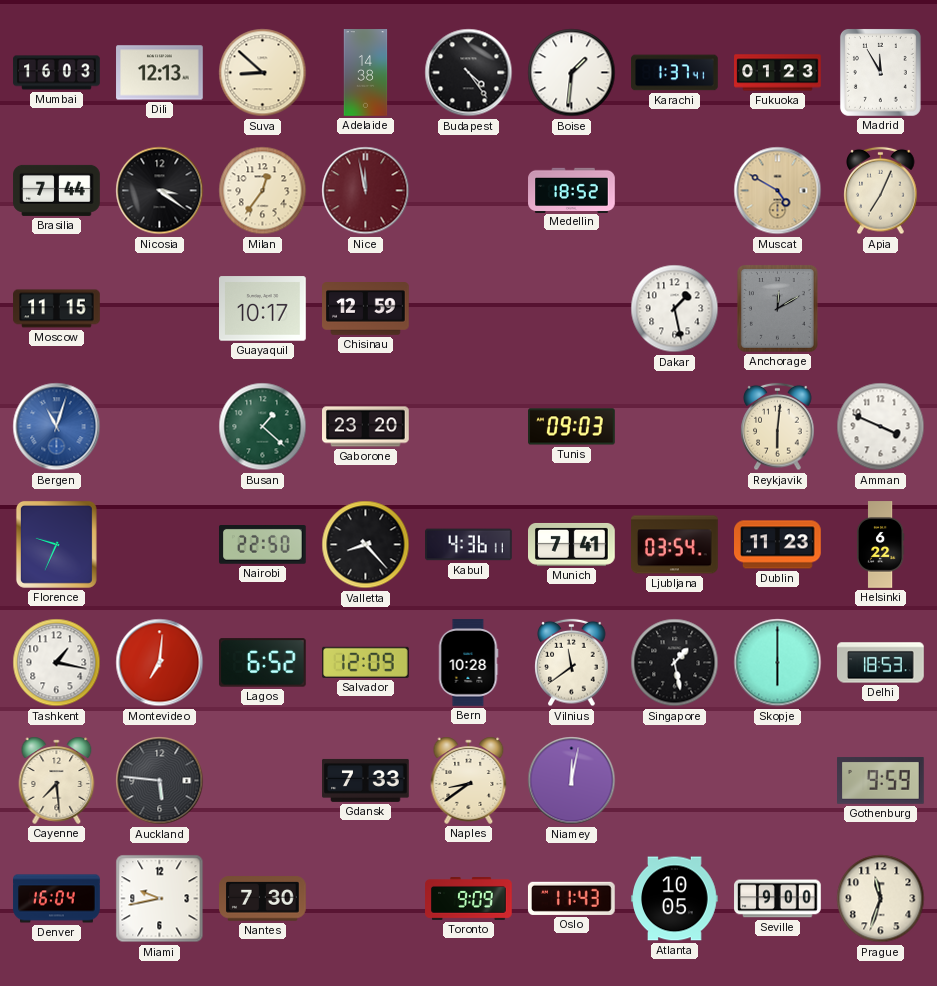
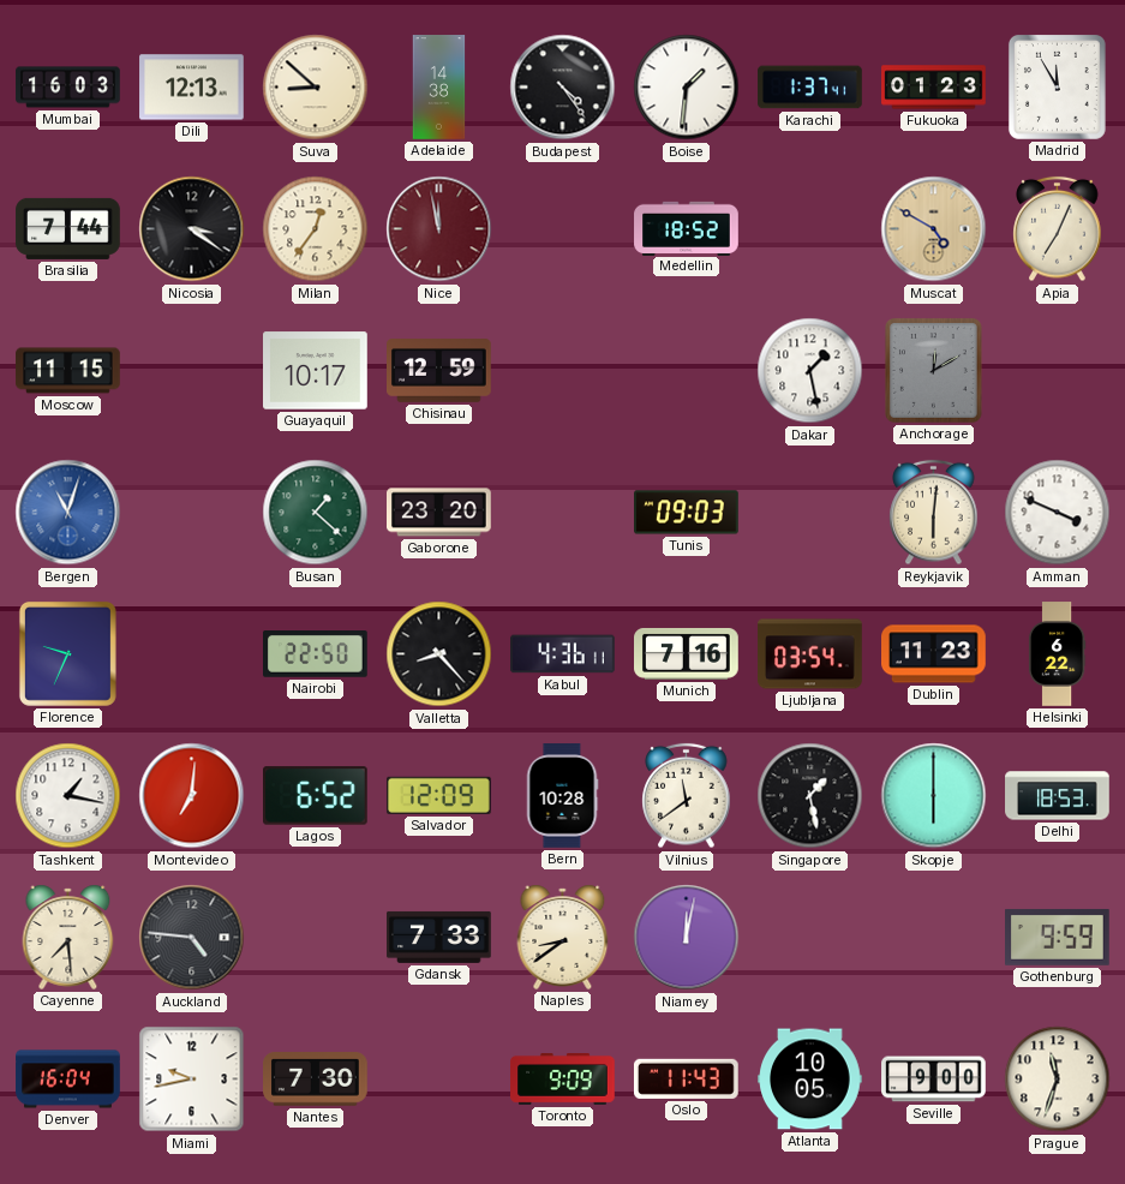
Munich: 7:41 -> 7:16 (687, 653)
Auckland: 5:46 -> 4:46 (192, 938)
